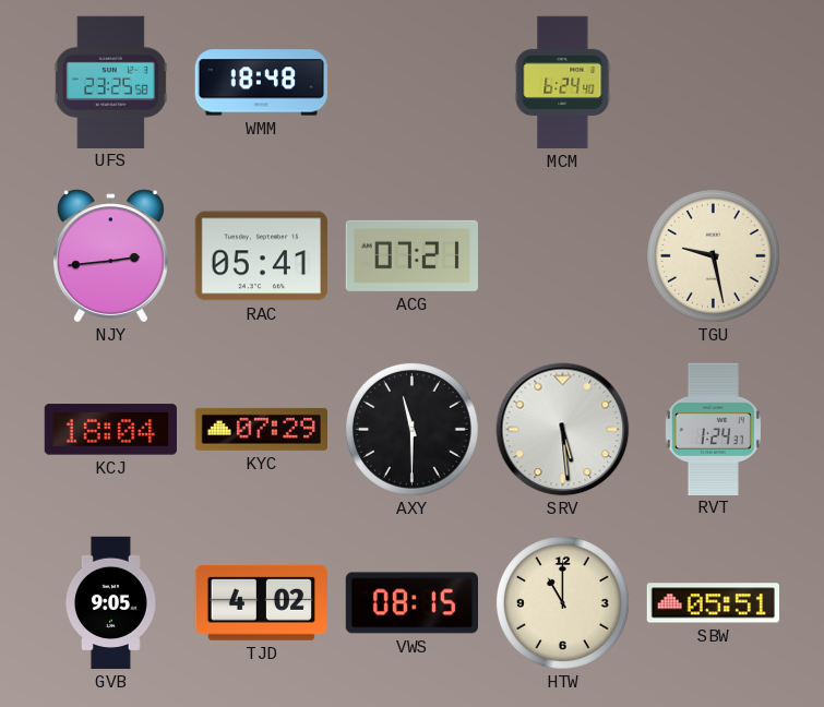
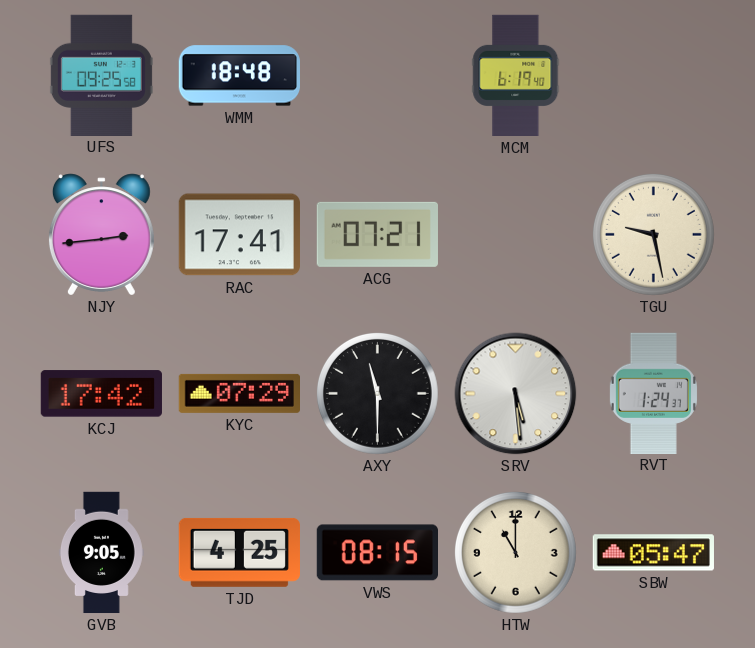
UFS: 23:25 -> 09:25 (101, 75)
MCM: 6:24 -> 6:19 (516, 76)
RAC: 05:41 -> 17:41 (239, 235)
KCJ: 18:04 -> 17:42 (101, 394)
TJD: 4:02 -> 4:25 (239, 552)
SBW: 05:51 -> 05:47 (653, 553)
